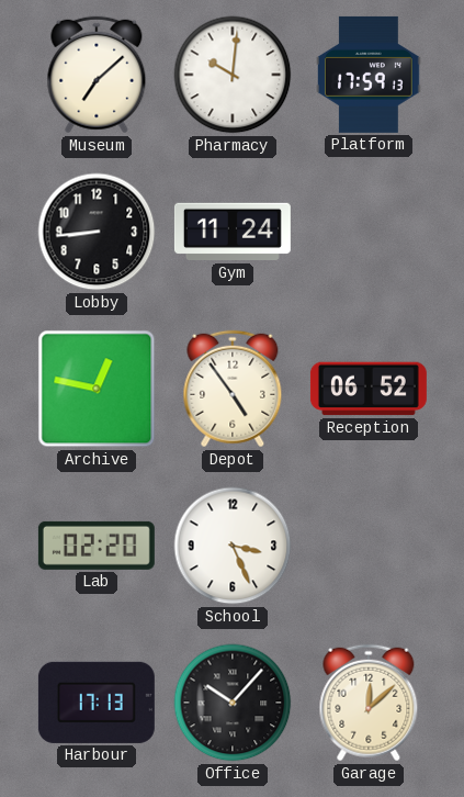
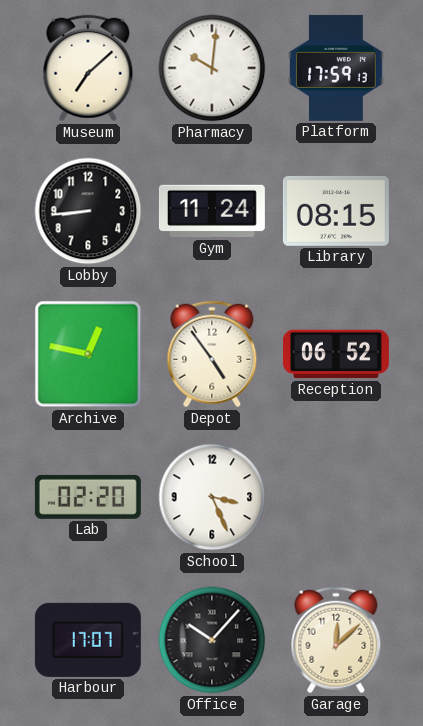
Library: none -> 08:15 (336, 211)
Harbour: 17:13 -> 17:07 (88, 640)
